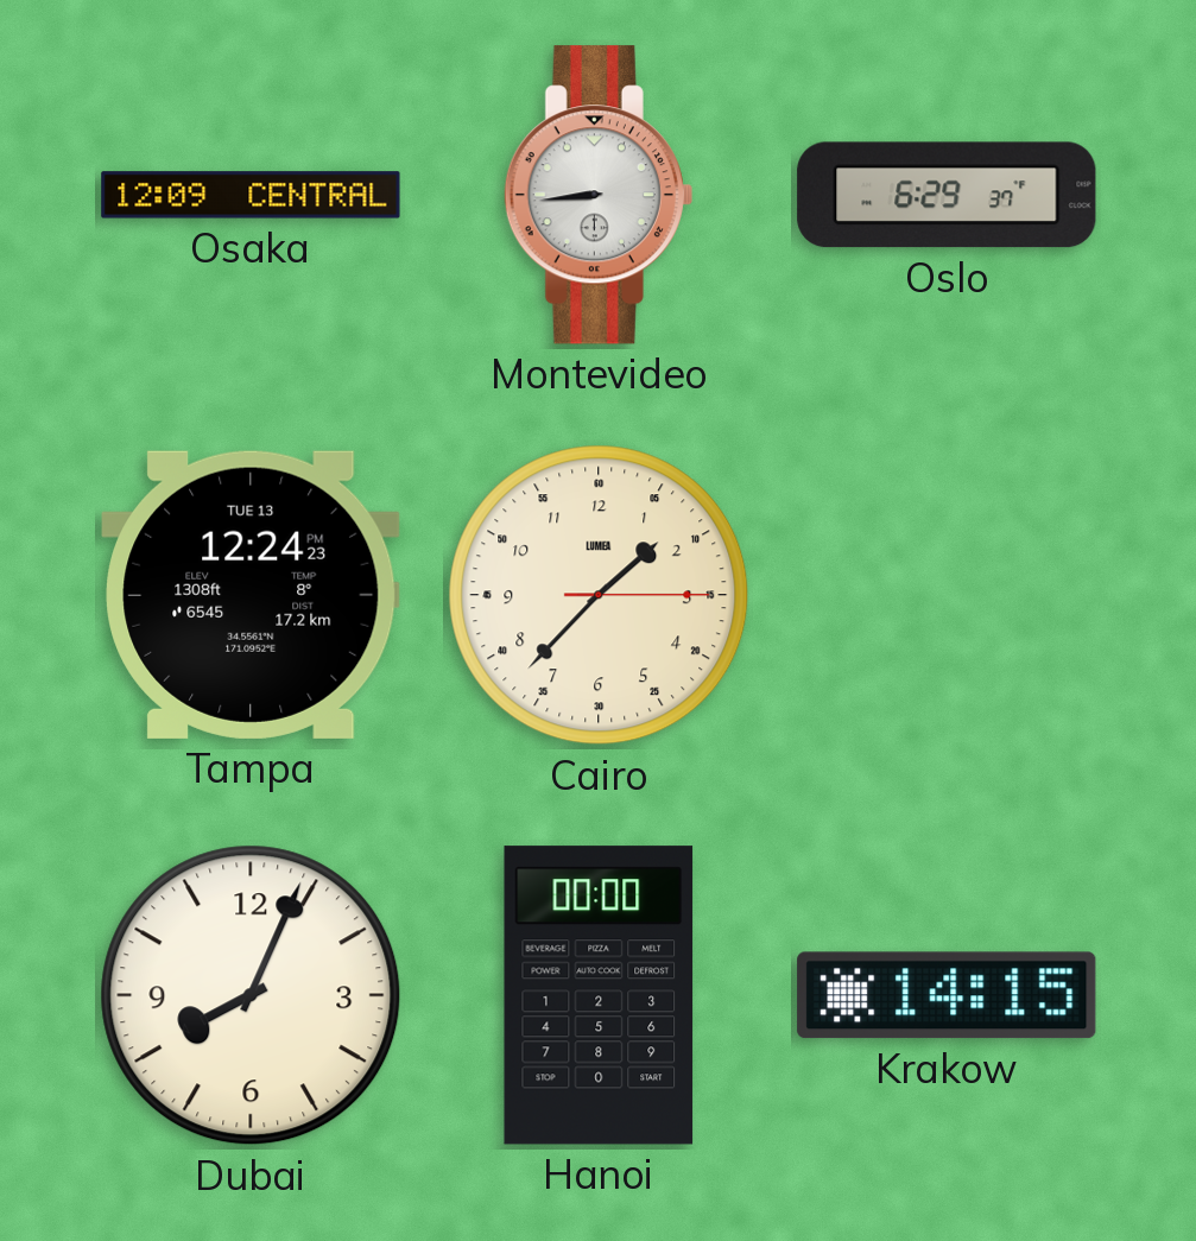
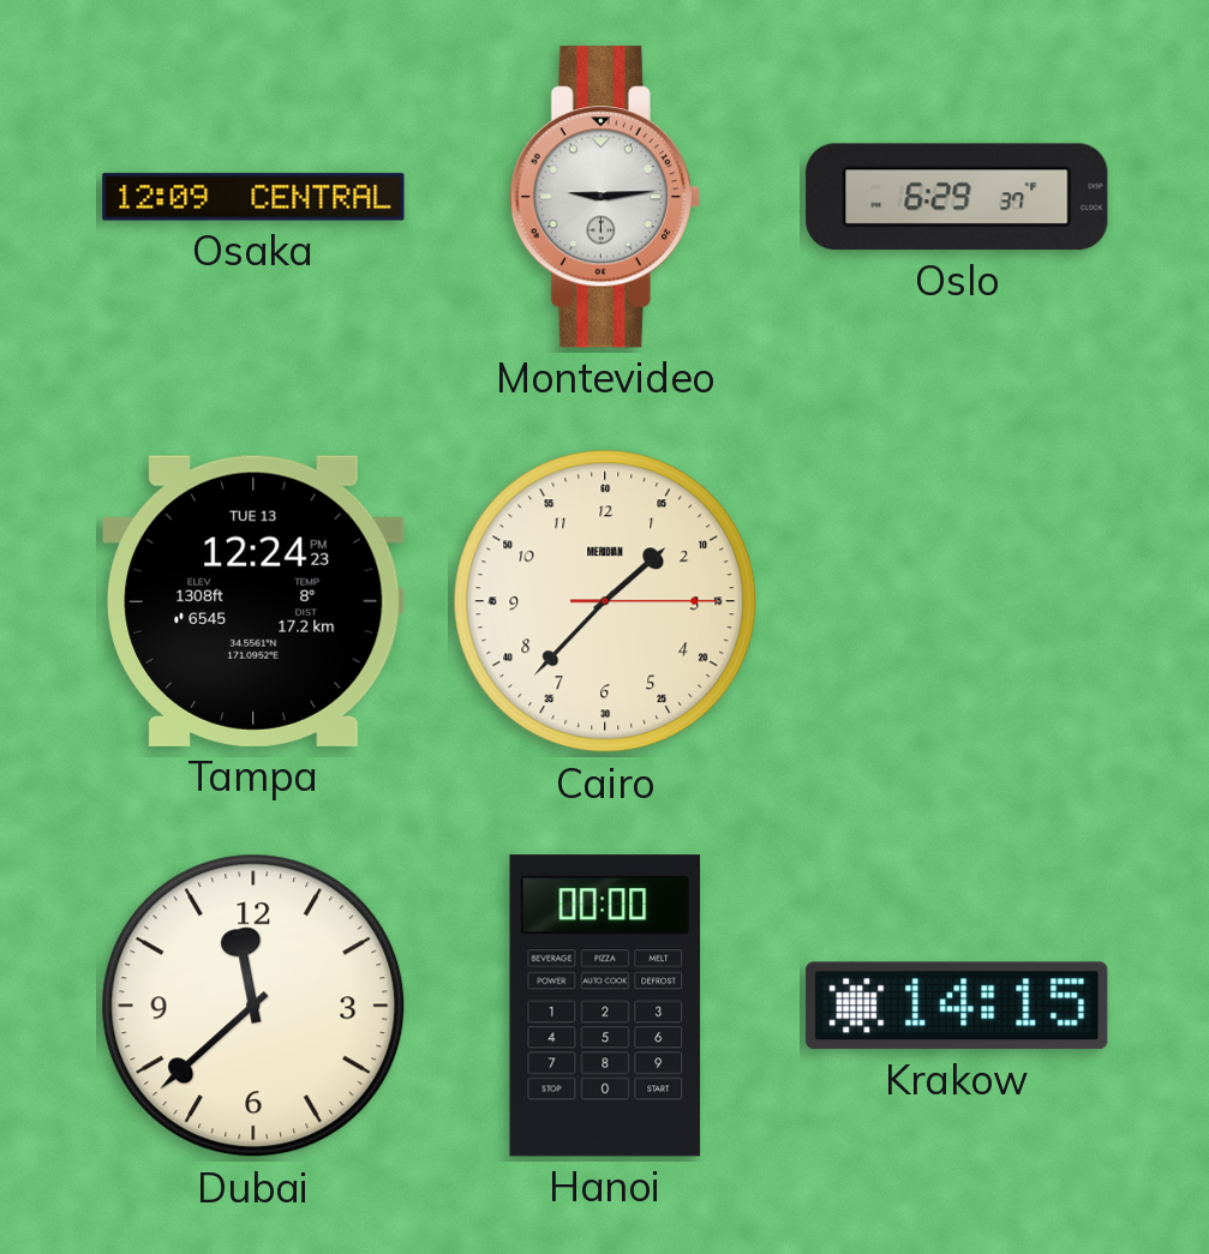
Montevideo: 8:44 -> 9:14 (605, 197)
Cairo brand: LUMEA -> MERIDIAN (605, 601)
Dubai: 8:04 -> 11:38 (253, 1006)
